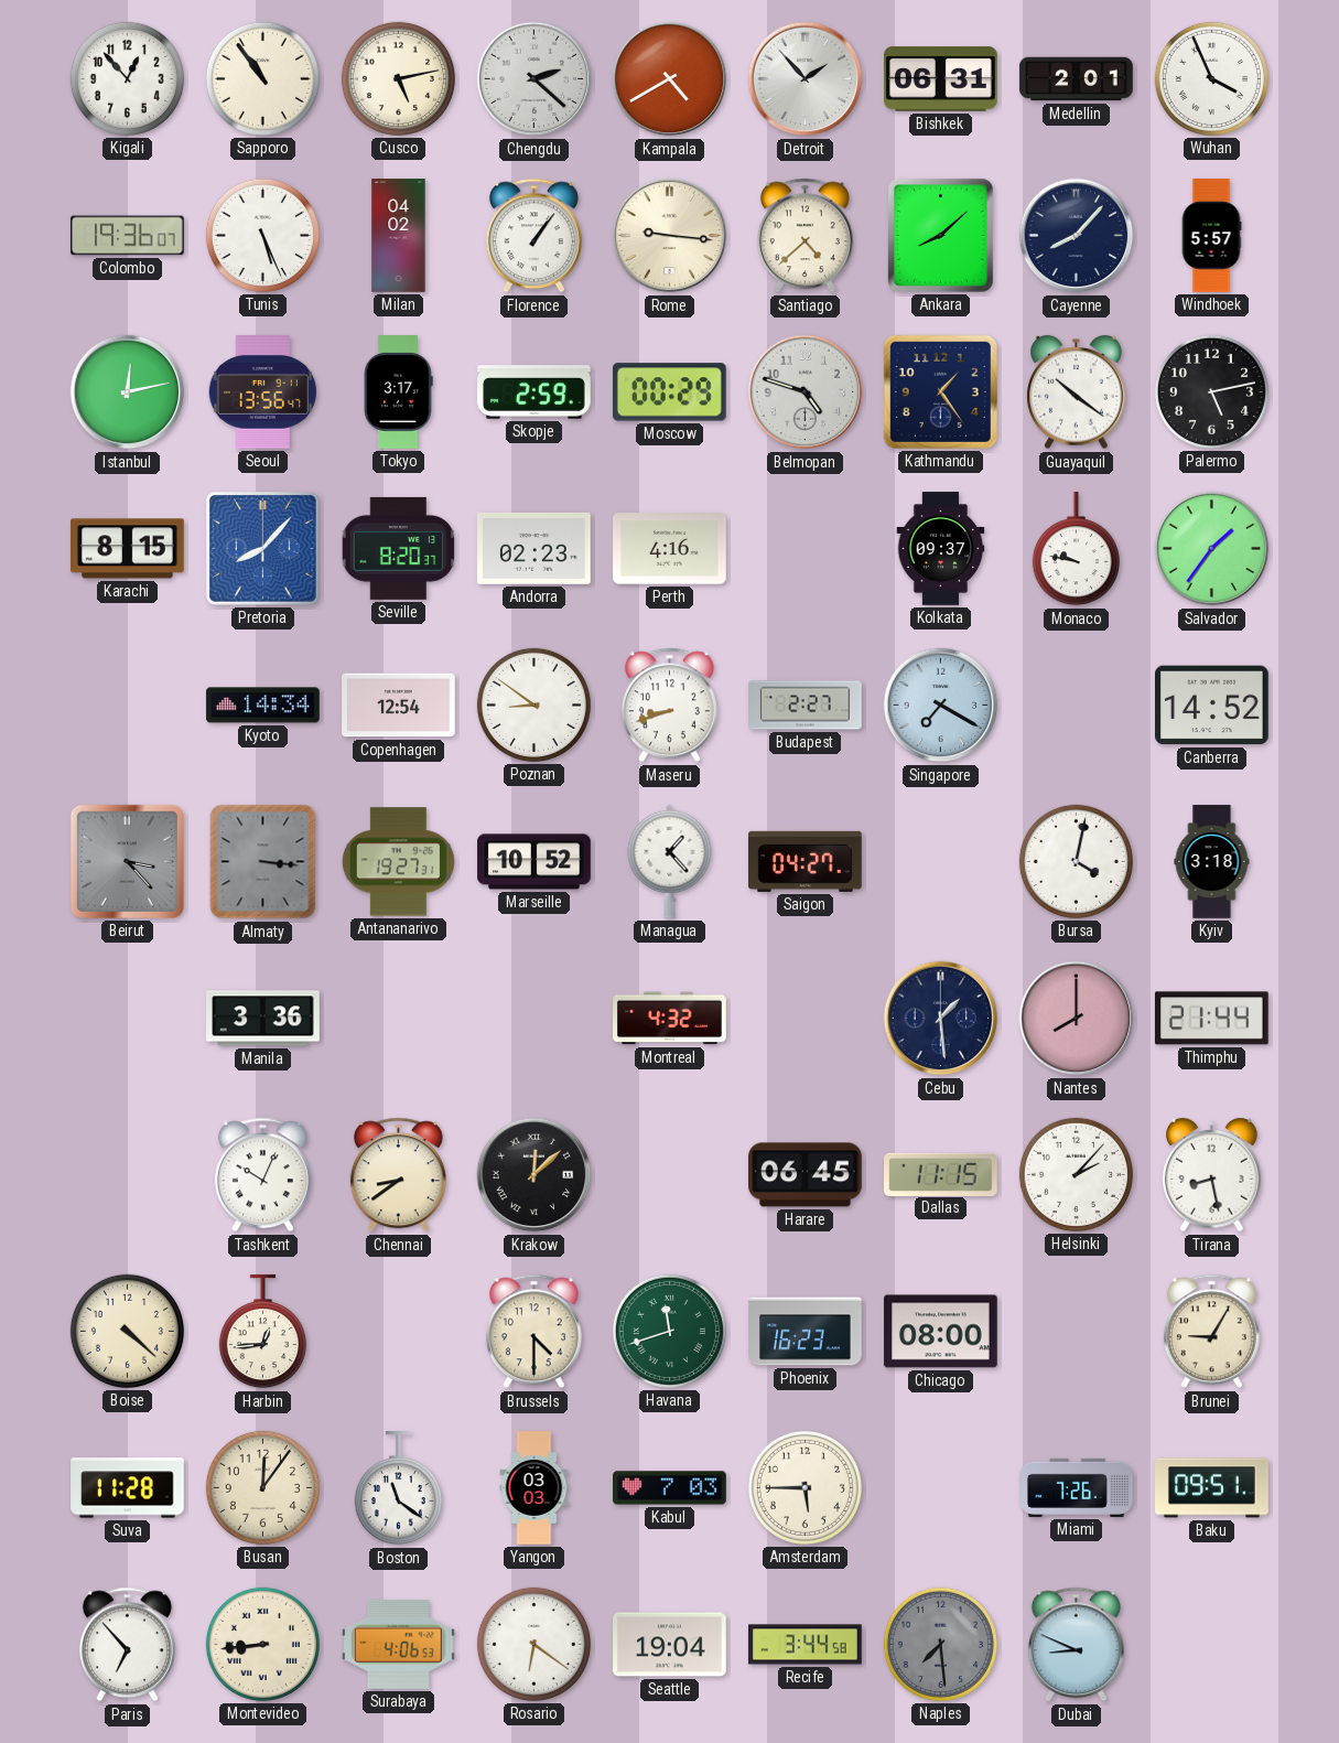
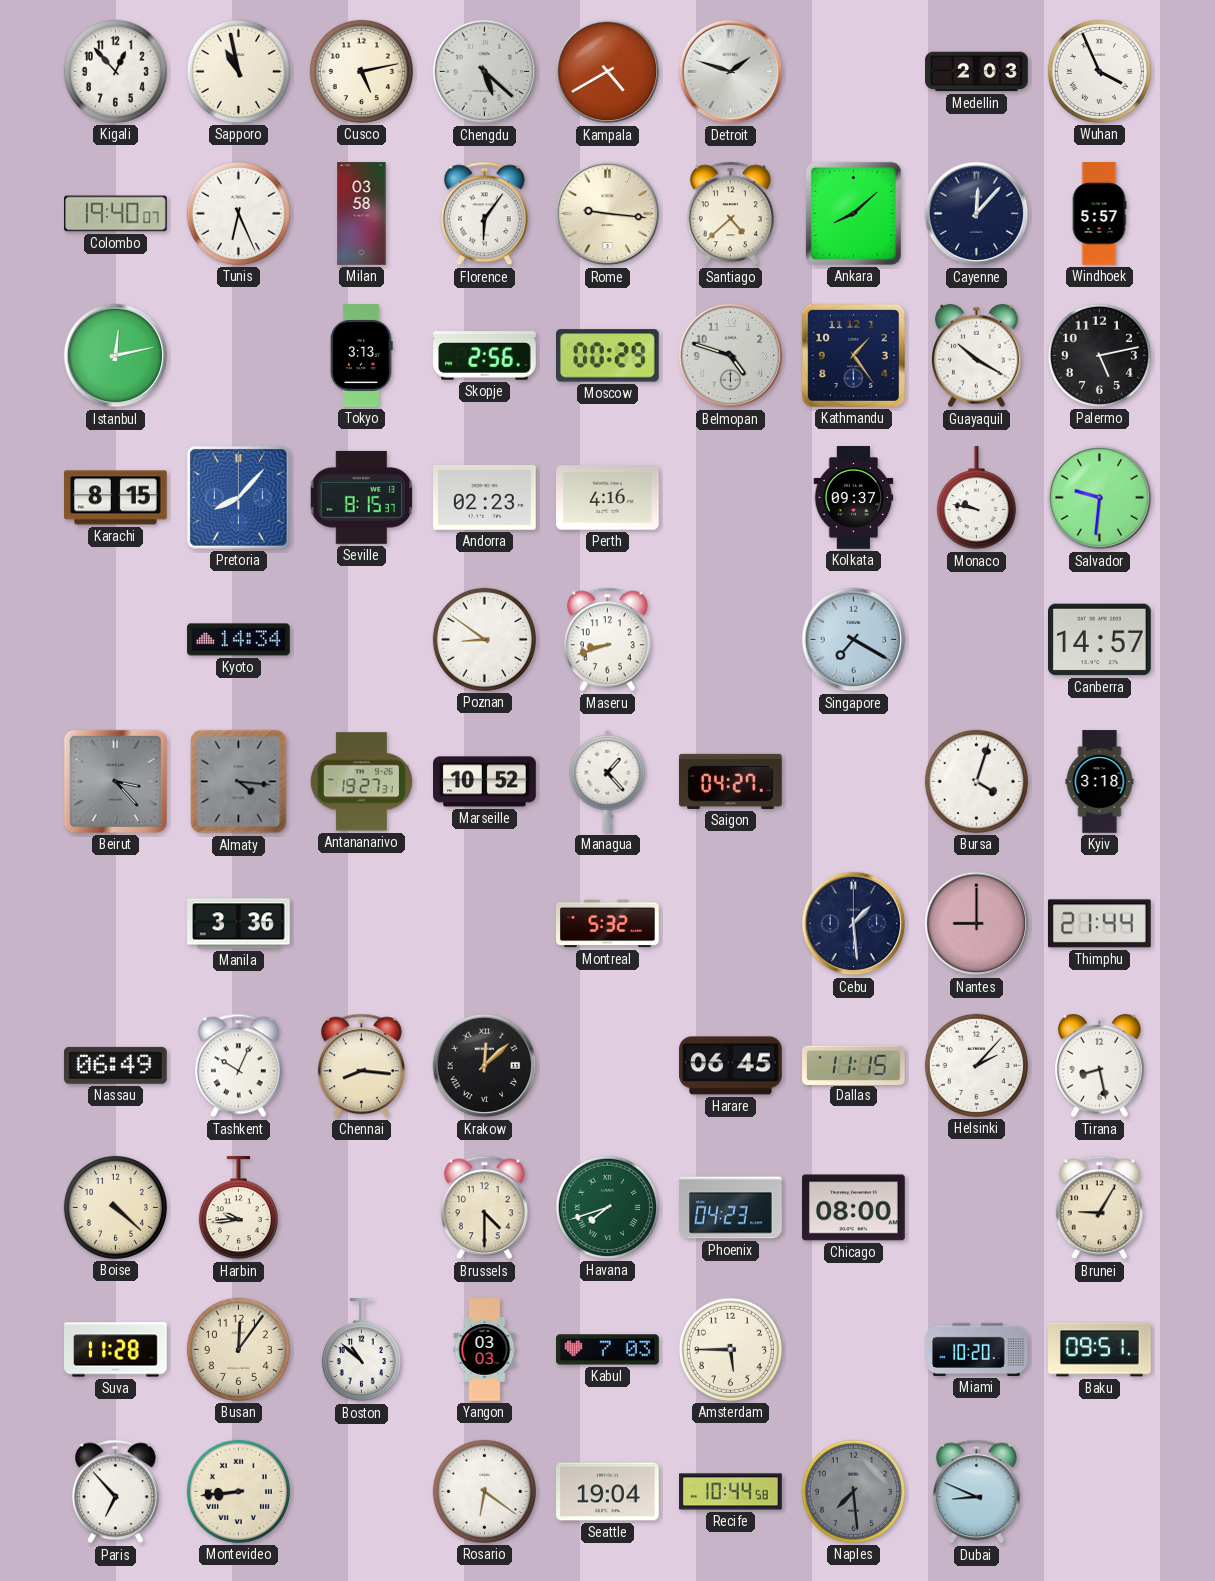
Sapporo: 10:54 -> 10:58 (238, 71)
Chengdu: 2:22 -> 5:22 (485, 72)
Detroit: 1:53 -> 1:48 (731, 72)
Bishkek: 06:31 -> none (941, 79)
Medellin: 2:01 -> 2:03 (977, 72)
Colombo: 19:36 -> 19:40 (116, 214)
Tunis: 5:26 -> 6:26 (238, 213)
Milan: 04:02 -> 03:58 (362, 214)
Florence: 1:06 -> 6:06 (484, 214)
Cayenne: 8:07 -> 12:07 (977, 214)
Seoul: 13:56 -> none (262, 392)
Tokyo: 3:17 -> 3:13 (361, 356)
Skopje: 2:59 -> 2:56 (485, 356)
Guayaquil: 10:21 -> 10:20 (977, 356)
Seville: 8:20 -> 8:15 (362, 497)
Salvador: 1:36 -> 9:31 (1100, 498)
Copenhagen: 12:54 -> none (399, 706)
Budapest: 2:27 -> none (806, 706)
Canberra: 14:52 -> 14:57 (1100, 640)
Almaty: 3:16 -> 4:16 (239, 782)
Bursa: 4:02 -> 4:03 (976, 781)
Montreal: 4:32 -> 5:32 (608, 924)
Nantes: 8:00 -> 9:00 (977, 924)
Nassau: none -> 06:49 (116, 1065)
Chennai: 8:39 -> 8:16 (361, 1066)
Harbin: 12:44 -> 9:44 (238, 1208)
Havana: 11:42 -> 7:42 (607, 1207)
Phoenix: 16:23 -> 04:23 (731, 1208)
Boston: 11:21 -> 10:52 (361, 1350)
Miami: 7:26 -> 10:20 (977, 1349)
Surabaya: 4:06 -> none (399, 1645)
Recife: 3:44 -> 10:44 (731, 1492)
